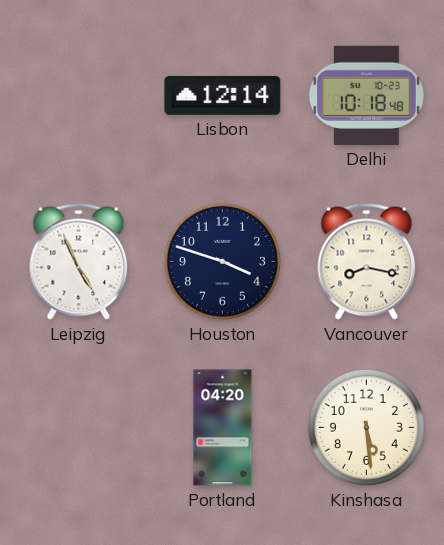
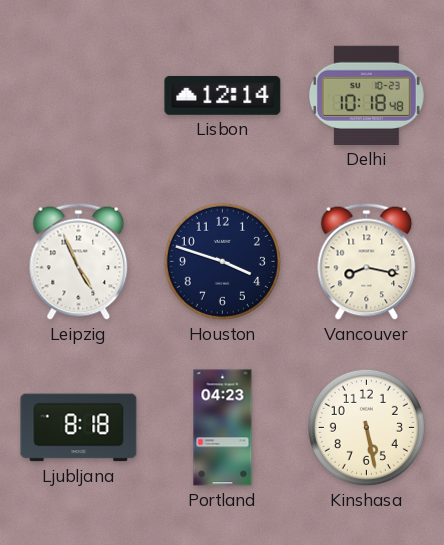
Ljubljana: none -> 8:18 (79, 428)
Portland: 04:20 -> 04:23 (223, 428)
Kinshasa: 5:29 -> 5:28 (366, 427)
